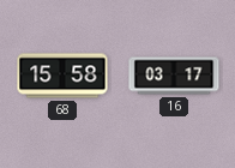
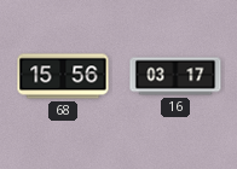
68: 15:58 -> 15:56 (63, 76)
